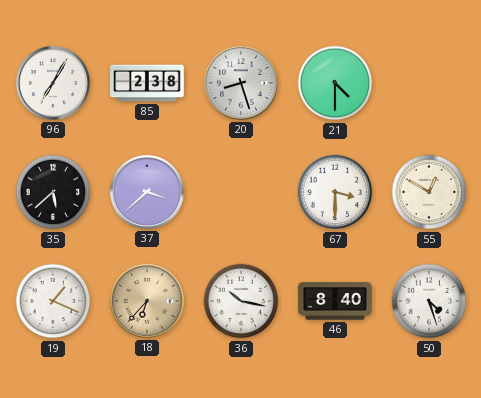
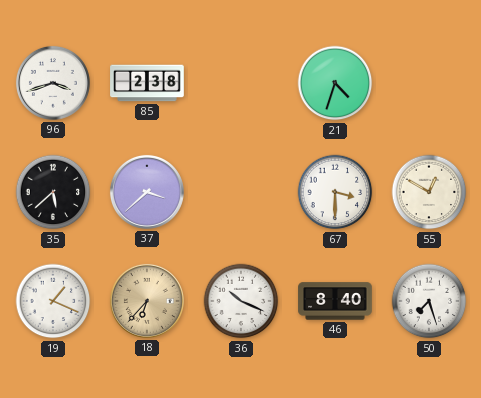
96: 7:05 -> 3:42 (53, 83)
20: 8:27 -> none (241, 83)
21: 4:30 -> 4:33 (335, 83)
36: 10:17 -> 10:19 (241, 301)
50: 4:27 -> 7:27 (429, 301)
